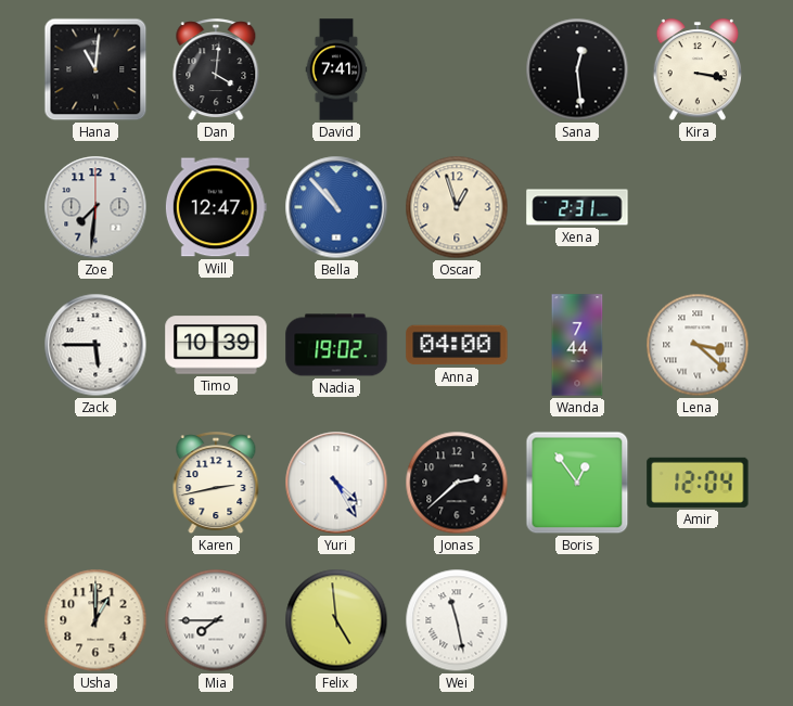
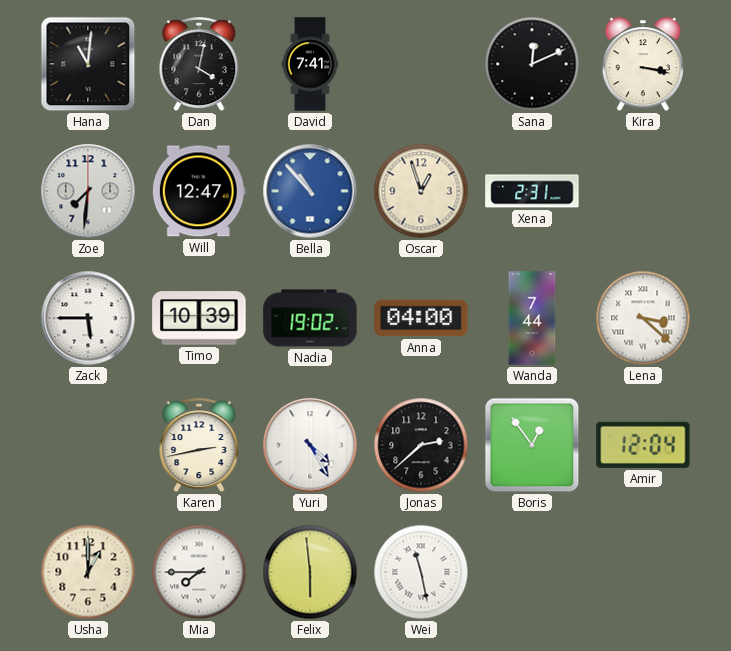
Dan: 4:01 -> 4:02 (199, 65)
Sana: 12:29 -> 12:11 (532, 64)
Felix: 4:59 -> 5:59 (310, 572)
